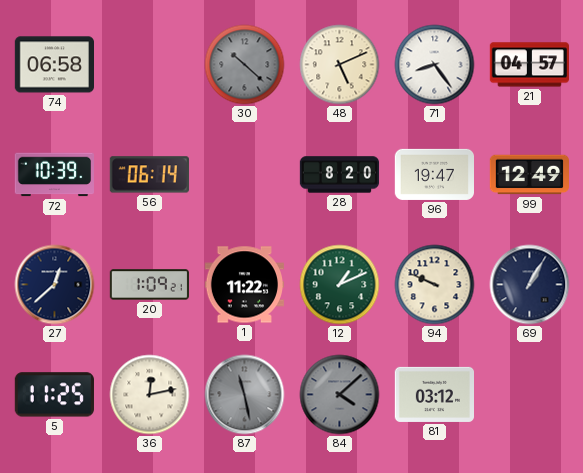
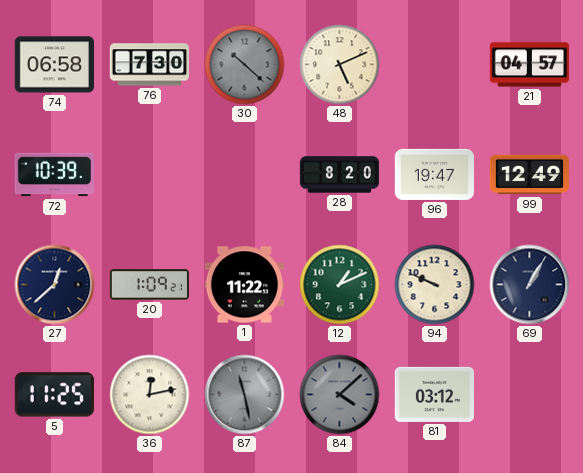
76: none -> 7:30 (149, 65)
71: 8:24 -> none (435, 65)
56: 06:14 -> none (149, 175)
